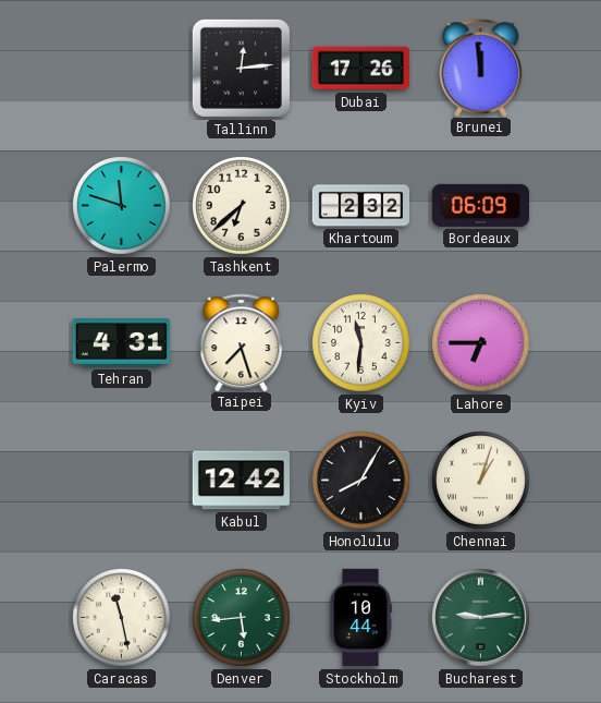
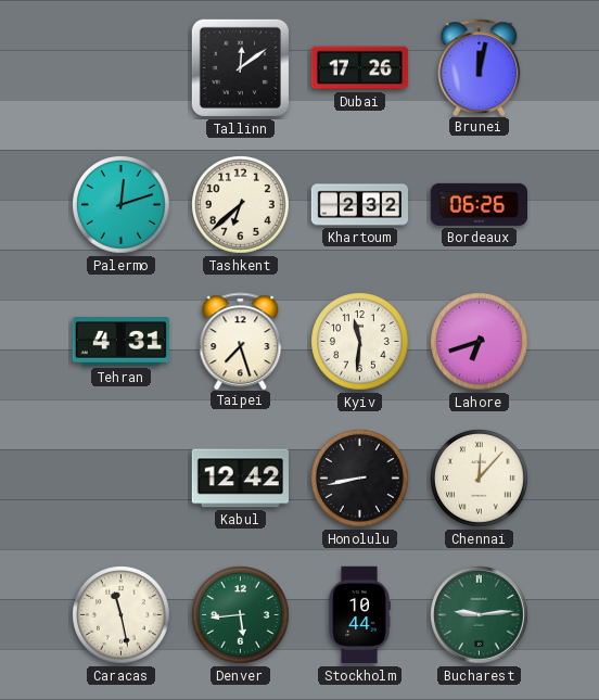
Tallinn: 12:14 -> 12:09 (240, 67)
Brunei: 11:59 -> 12:02 (480, 67)
Palermo: 11:48 -> 12:12 (122, 205)
Bordeaux: 06:09 -> 06:26 (479, 204)
Lahore: 6:45 -> 6:42 (480, 342)
Honolulu: 8:05 -> 8:43 (360, 479)
Chennai: 1:03 -> 12:07 (480, 479)
